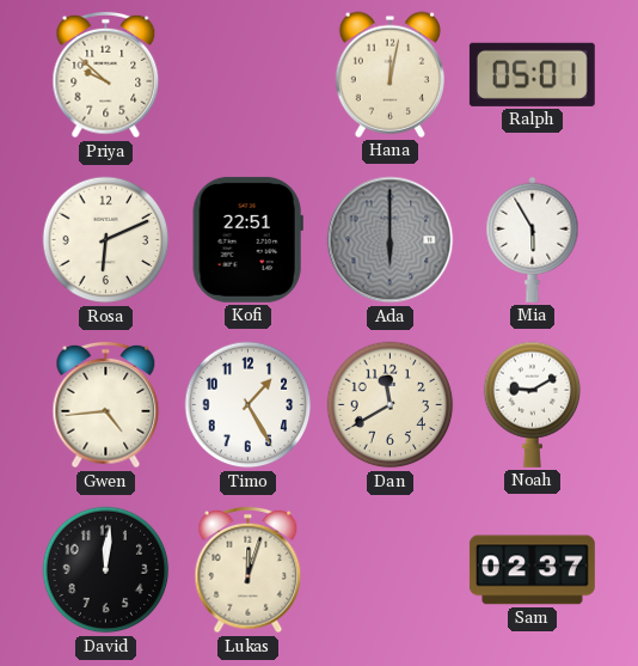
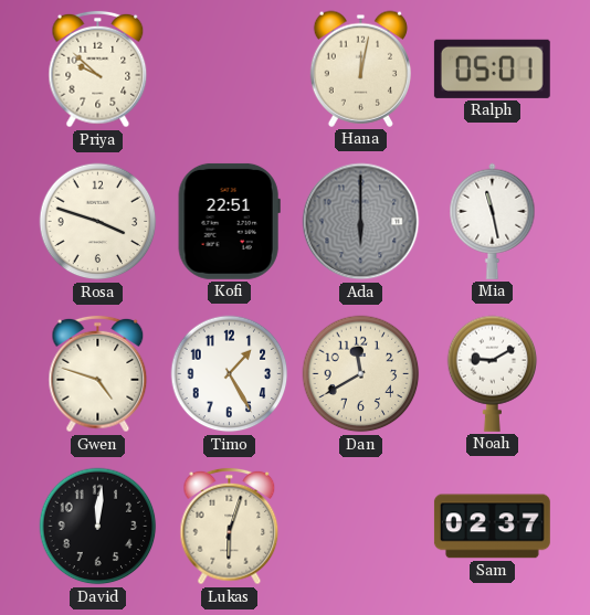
Rosa: 6:11 -> 3:48 (98, 222)
Mia: 5:55 -> 11:28 (493, 221)
Gwen: 4:44 -> 4:48 (98, 374)
Lukas: 12:03 -> 6:03 (230, 527)
